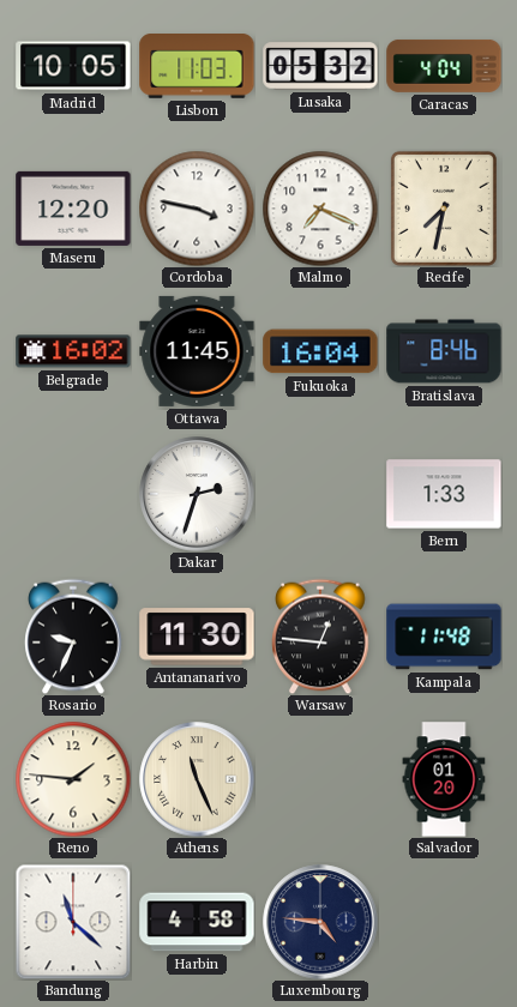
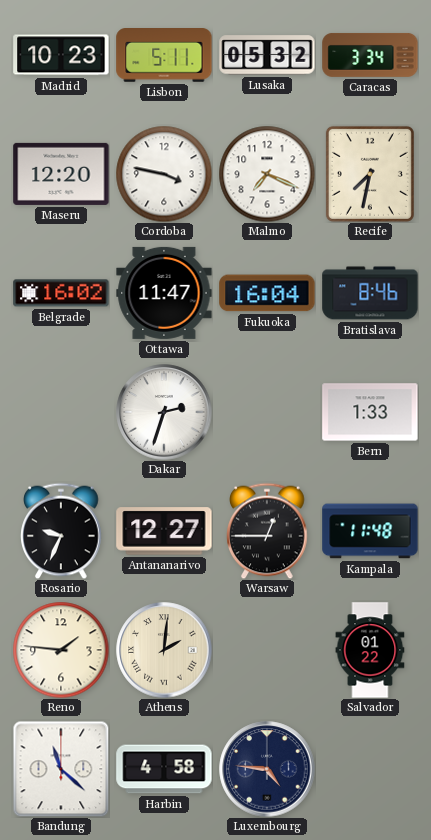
Madrid: 10:05 -> 10:23 (61, 55)
Lisbon: 11:03 -> 5:11 (164, 56)
Caracas: 4:04 -> 3:34 (370, 55)
Ottawa: 11:45 -> 11:47 (164, 293)
Antananarivo: 11:30 -> 12:27 (164, 531)
Warsaw: 12:46 -> 12:45 (267, 531)
Athens: 11:26 -> 2:01 (164, 650)
Salvador: 01:20 -> 01:22 (370, 650)
